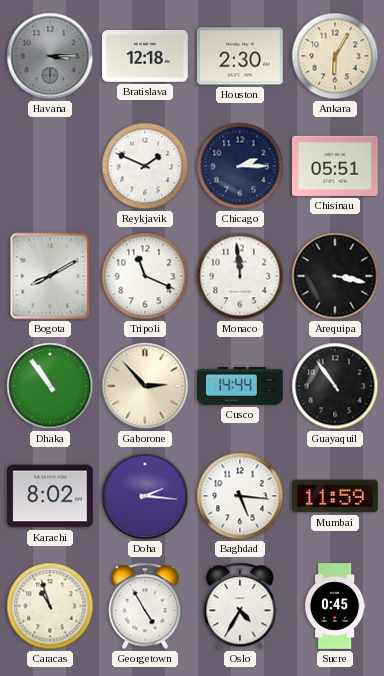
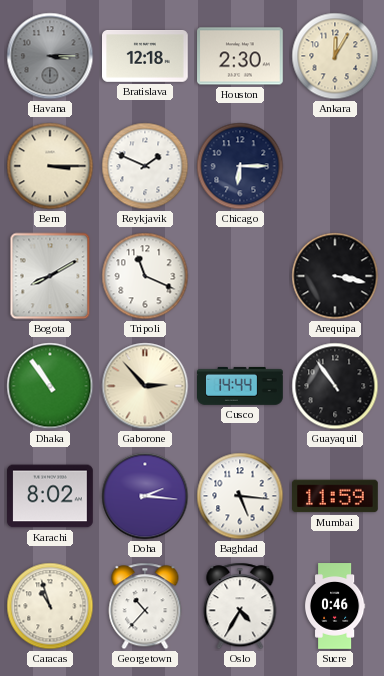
Ankara: 6:05 -> 12:05 (335, 56)
Bern: none -> 3:15 (50, 166)
Chicago: 2:15 -> 6:15 (240, 166)
Chisinau: 05:51 -> none (336, 166)
Monaco: 11:59 -> none (240, 276)
Georgetown: 4:55 -> 10:37 (145, 606)
Sucre: 0:45 -> 0:46 (335, 606)
